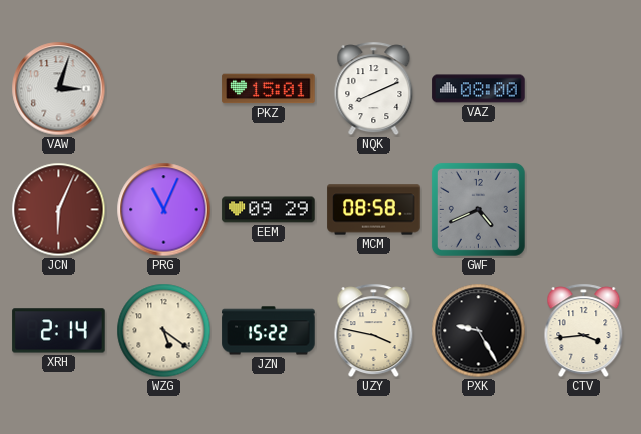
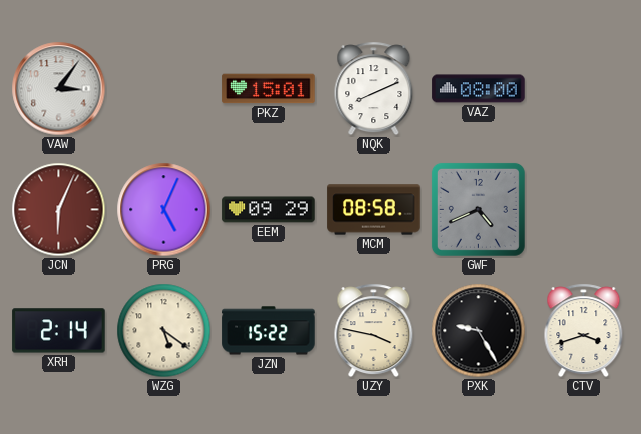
VAW: 3:03 -> 3:06 (59, 89)
PRG: 11:04 -> 5:04 (164, 210)
CTV: 3:44 -> 3:42 (584, 331)
